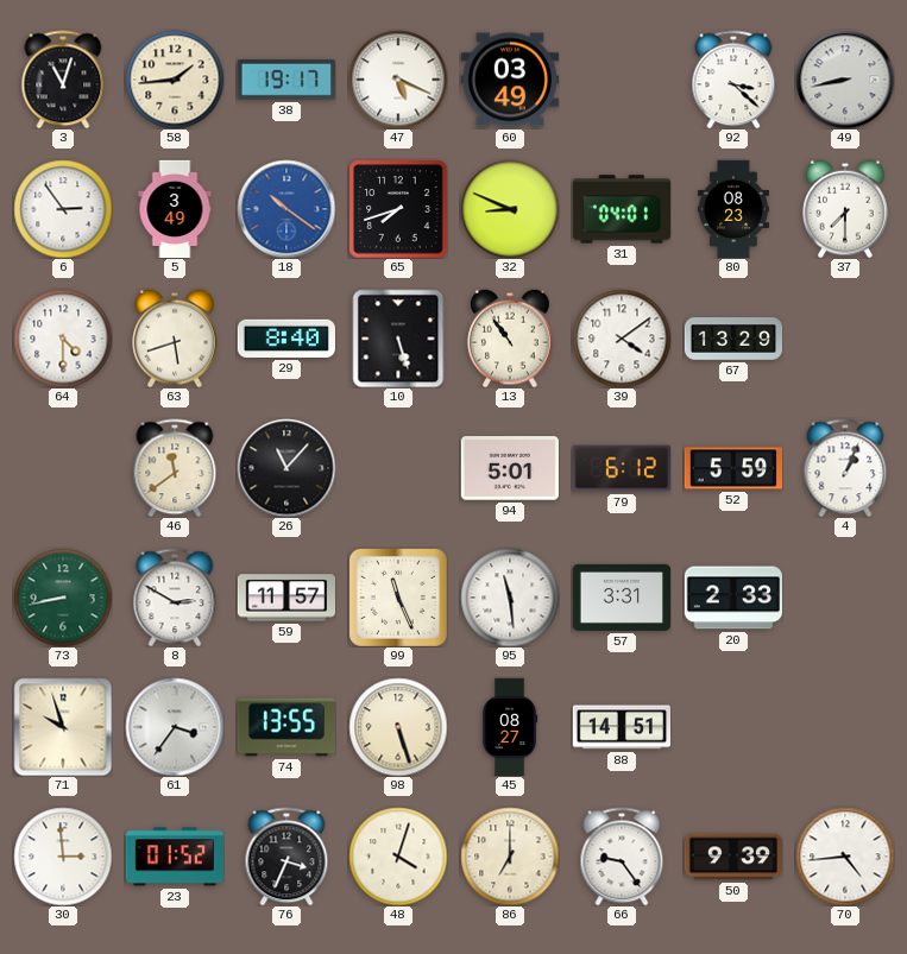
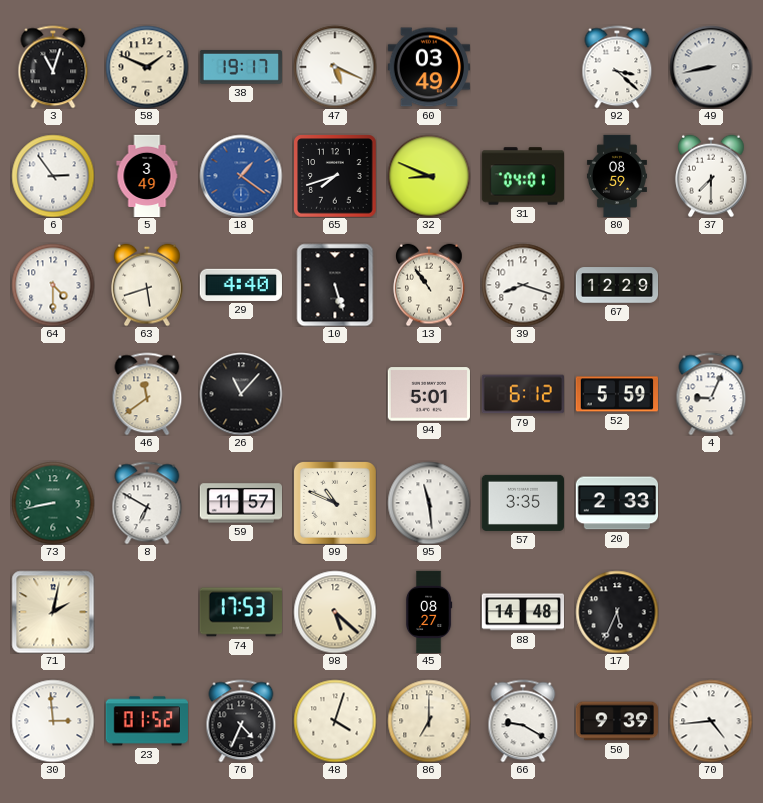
58: 1:44 -> 1:49 (147, 67)
18: 10:21 -> 1:21 (241, 176)
80: 08:23 -> 08:59 (617, 176)
29: 8:40 -> 4:40 (241, 285)
39: 4:09 -> 8:18 (523, 285)
67: 13:29 -> 12:29 (617, 285)
4: 1:04 -> 9:04 (711, 394)
8: 2:50 -> 6:50 (147, 503)
99: 11:26 -> 10:49 (335, 503)
57: 3:31 -> 3:35 (522, 503)
71: 9:57 -> 2:02 (53, 612)
61: 3:36 -> none (175, 727)
74: 13:55 -> 17:53 (240, 612)
98: 5:27 -> 5:22 (335, 612)
88: 14:51 -> 14:48 (522, 612)
17: none -> 5:34 (617, 612)
76: 3:34 -> 4:34 (241, 721)
66: 9:24 -> 9:20 (523, 721)
